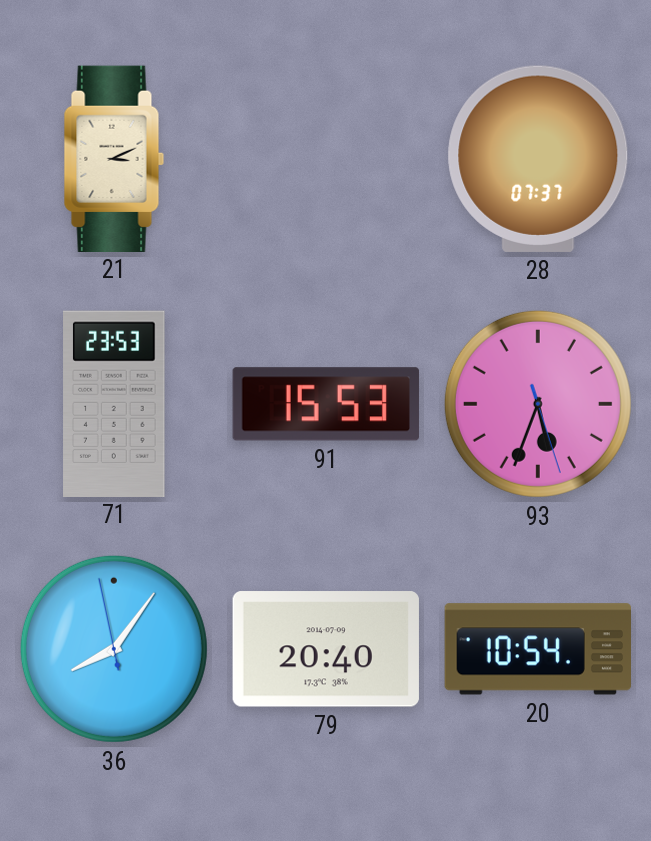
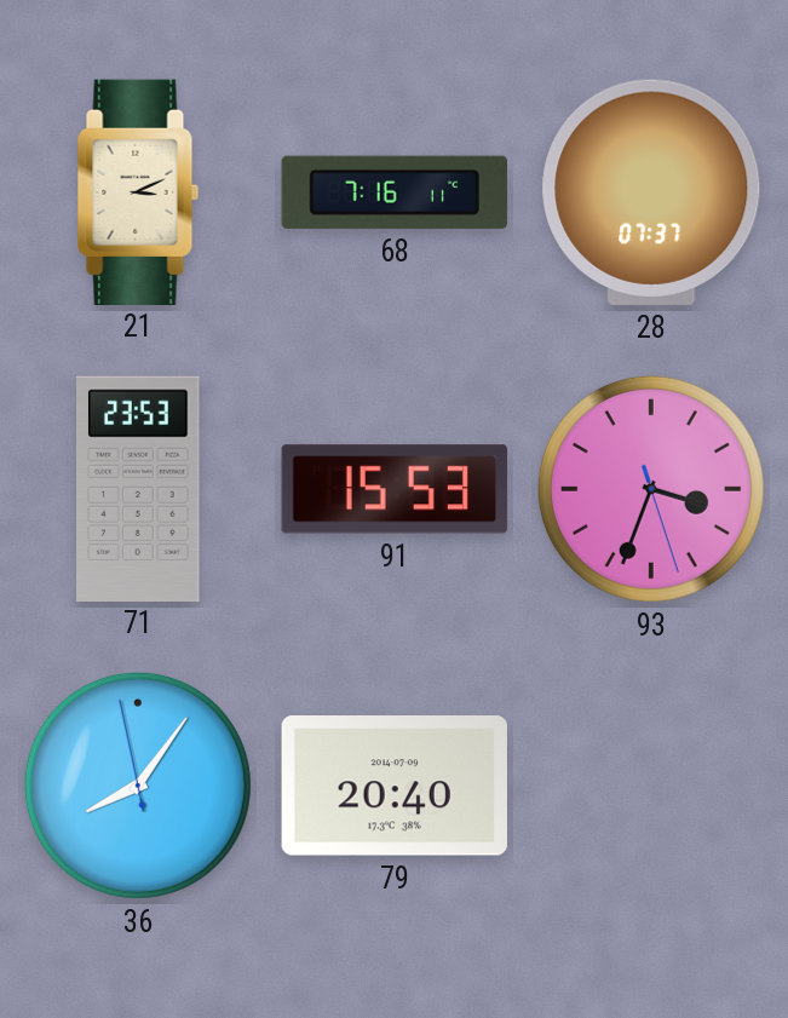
68: none -> 7:16 (395, 192)
93: 5:33 -> 3:33 (651, 489)
20: 10:54 -> none (537, 649)
